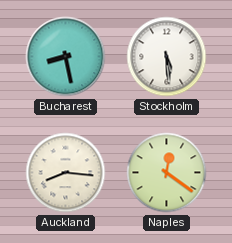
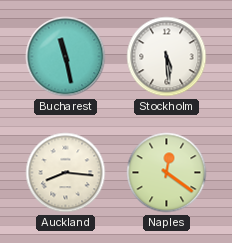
Bucharest: 8:28 -> 11:28 (66, 57)
